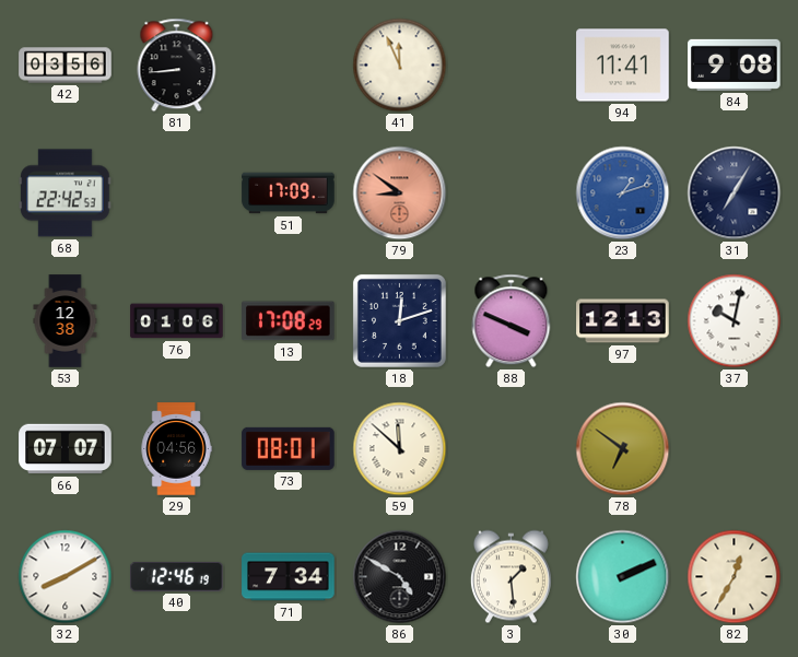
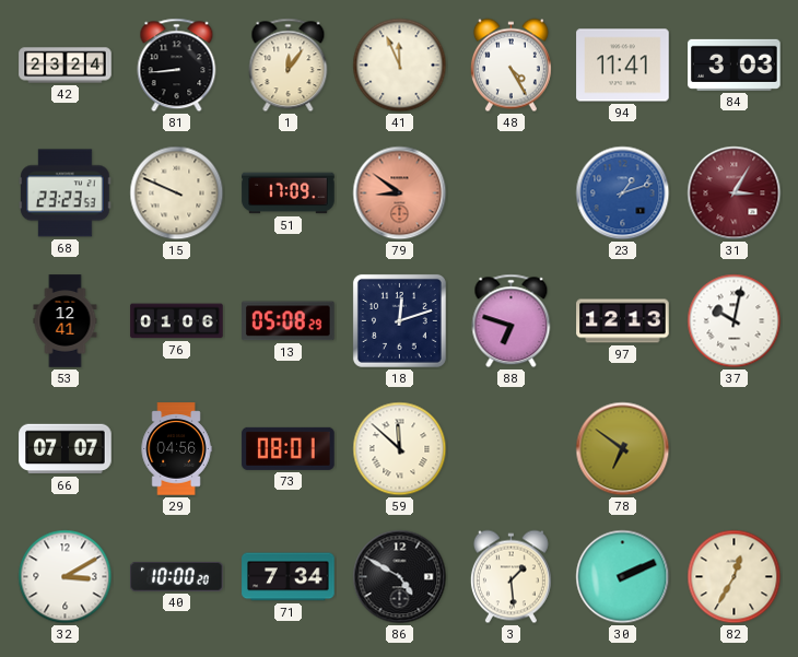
42: 03:56 -> 23:24 (66, 66)
1: none -> 12:06 (289, 66)
48: none -> 4:25 (511, 66)
84: 9:08 -> 3:03 (735, 64)
68: 22:42 -> 23:23 (66, 193)
15: none -> 9:49 (177, 193)
31: 7:05 -> 3:05 (735, 193)
31 dial: navy -> burgundy (735, 193)
53: 12:38 -> 12:41 (66, 321)
13: 17:08 -> 05:08 (289, 321)
88: 3:49 -> 6:48 (512, 321)
32: 8:10 -> 3:10 (66, 577)
40: 12:46 -> 10:00 (177, 576)
